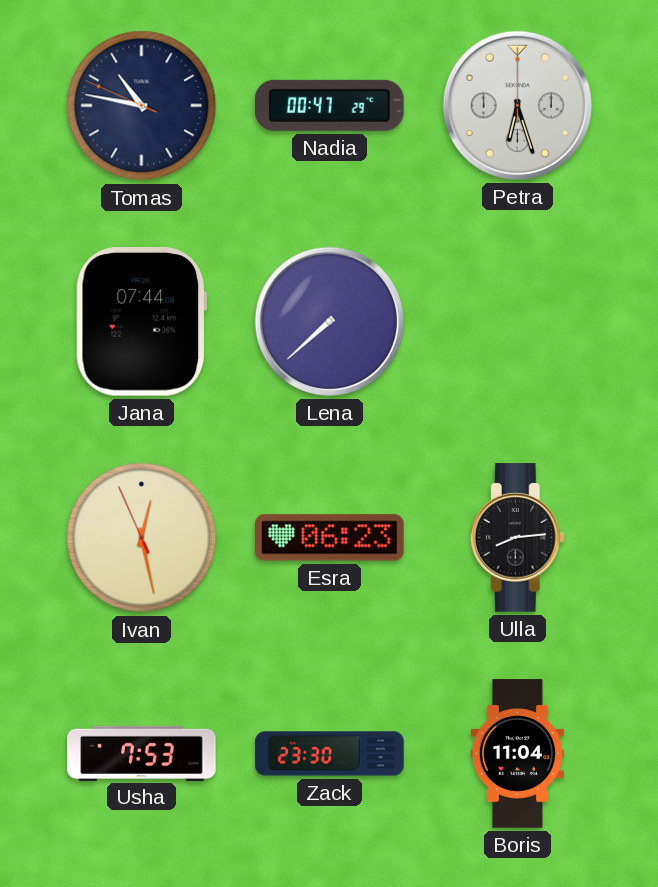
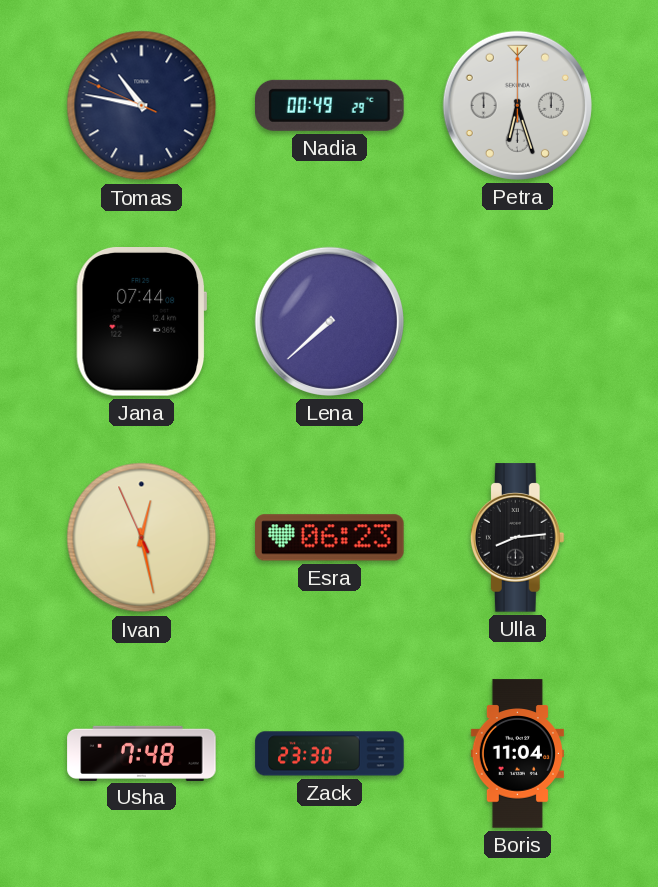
Nadia: 00:47 -> 00:49 (330, 105)
Usha: 7:53 -> 7:48 (142, 753)
